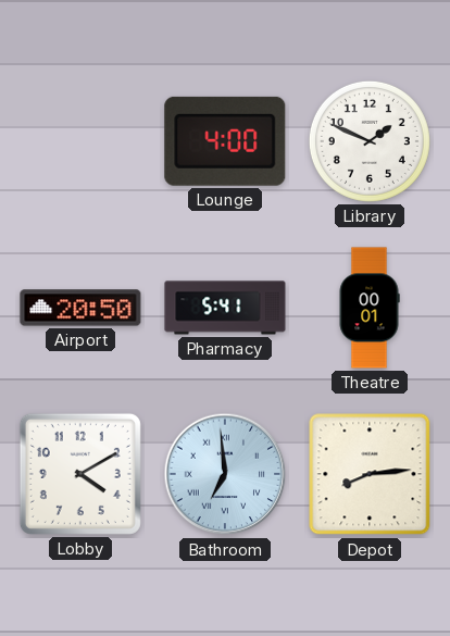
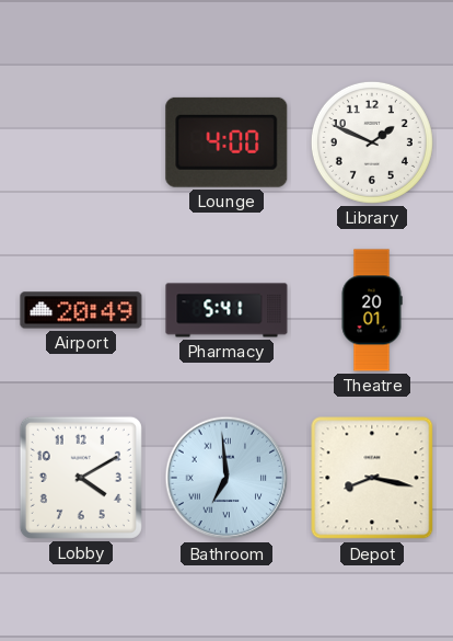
Airport: 20:50 -> 20:49 (81, 310)
Theatre: 00:01 -> 20:01 (372, 310)
Depot: 8:14 -> 8:17 (372, 478)
